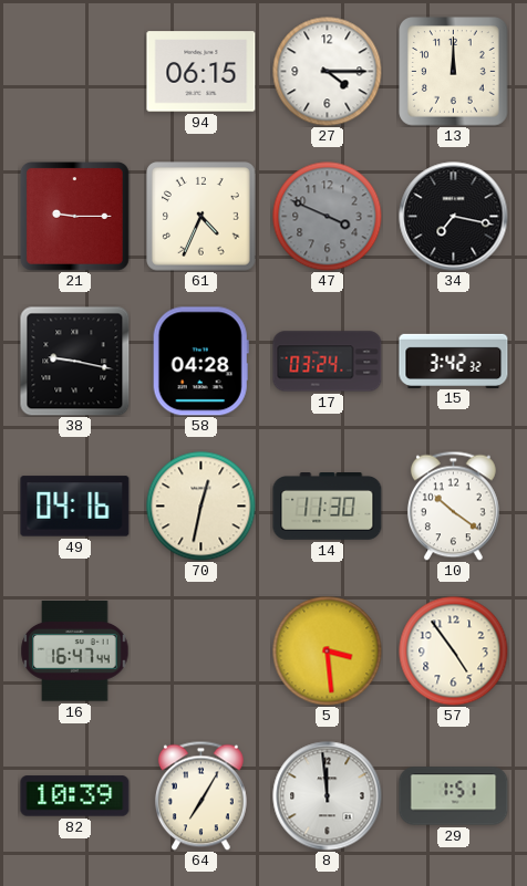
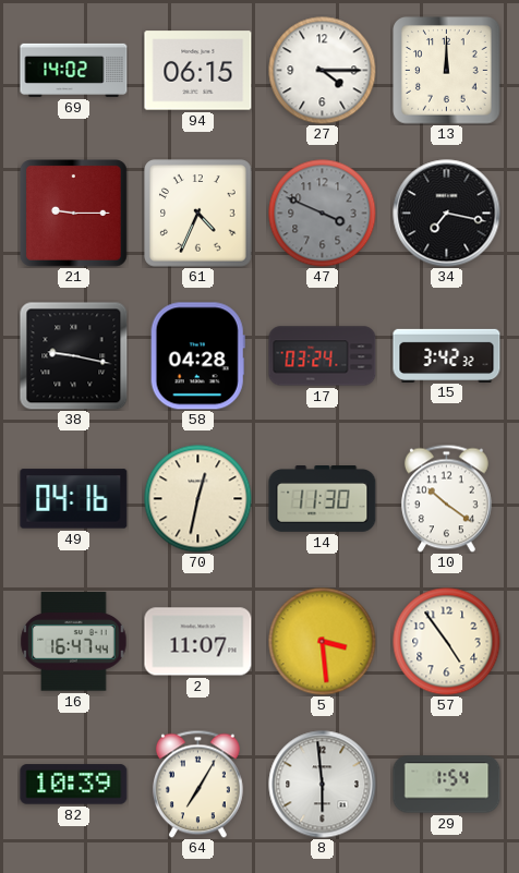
69: none -> 14:02 (74, 70)
2: none -> 11:07 (198, 642)
8: 11:59 -> 5:59 (323, 785)
29: 1:51 -> 1:54 (447, 785)
